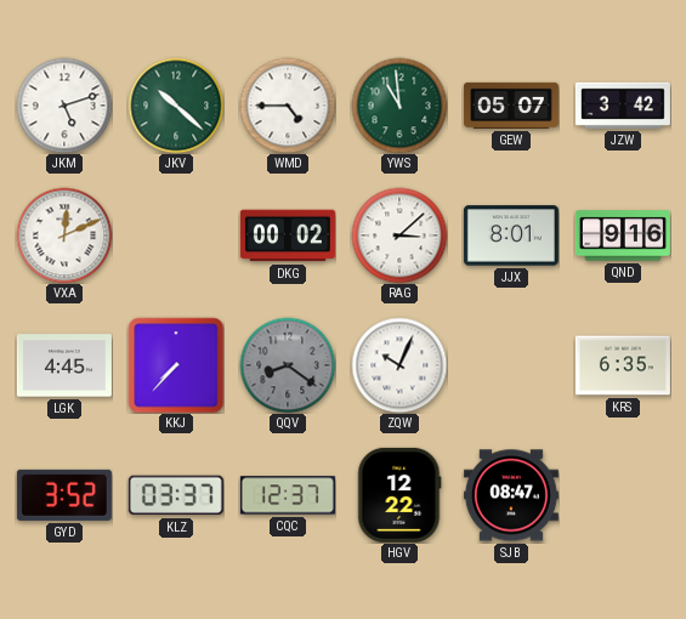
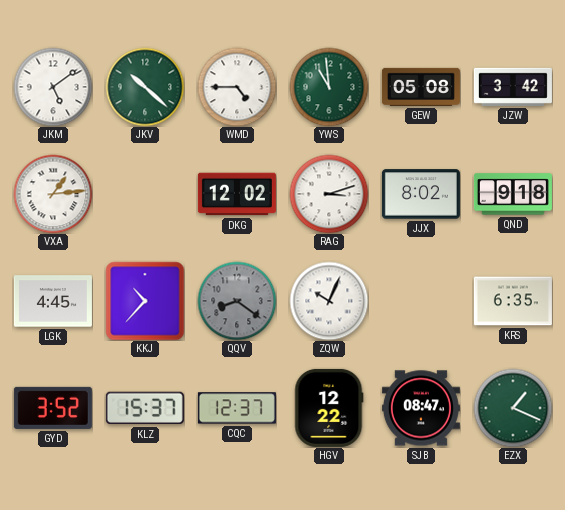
JKM: 5:12 -> 5:09 (53, 87)
GEW: 05:07 -> 05:08 (421, 87)
VXA: 12:11 -> 1:14 (53, 194)
DKG: 00:02 -> 12:02 (237, 194)
RAG: 3:08 -> 3:12 (329, 194)
JJX: 8:01 -> 8:02 (421, 194)
QND: 9:16 -> 9:18 (513, 194)
KKJ: 7:37 -> 10:37 (145, 301)
KLZ: 03:37 -> 15:37 (145, 408)
EZX: none -> 1:19 (513, 408)
